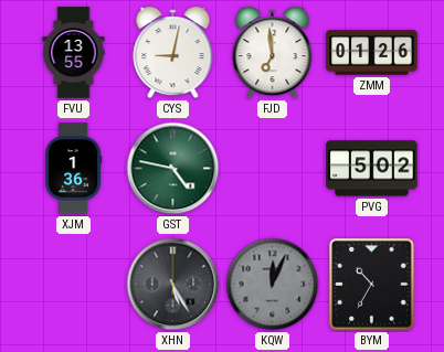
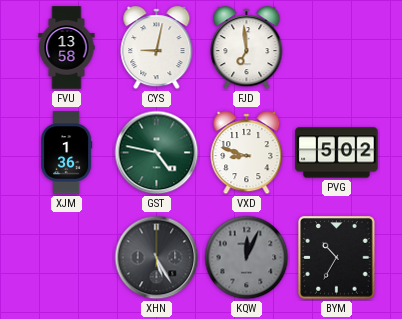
FVU: 13:55 -> 13:58 (67, 48)
ZMM: 01:26 -> none (372, 53)
VXD: none -> 8:48 (247, 153)
